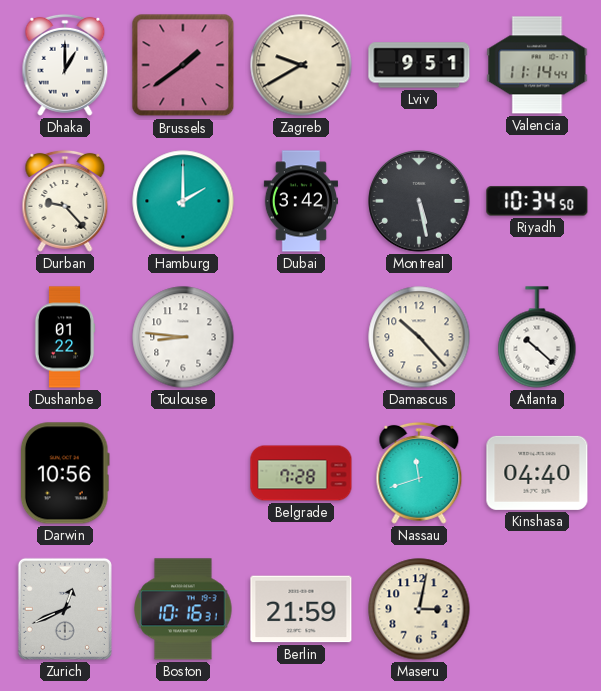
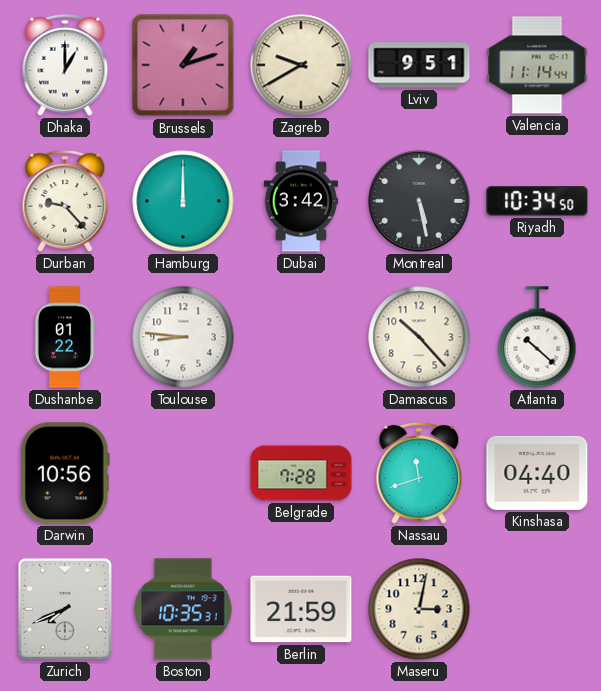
Brussels: 1:39 -> 1:12 (183, 65)
Hamburg: 2:00 -> 12:00 (183, 201)
Zurich: 12:41 -> 7:41 (65, 609)
Boston: 10:16 -> 10:35 (184, 609)
